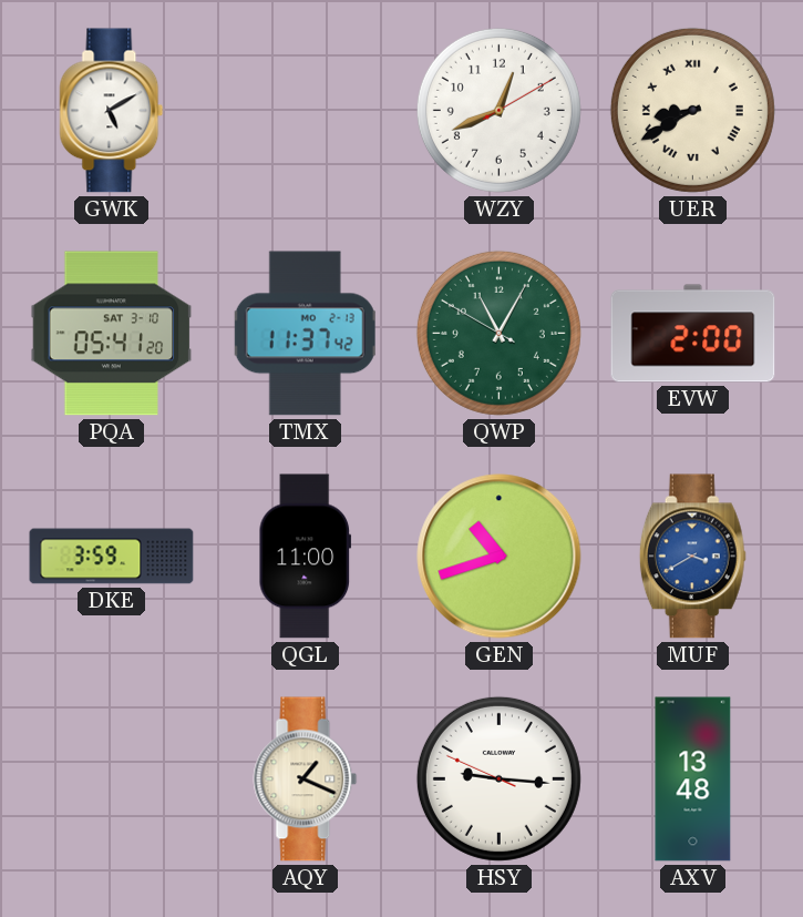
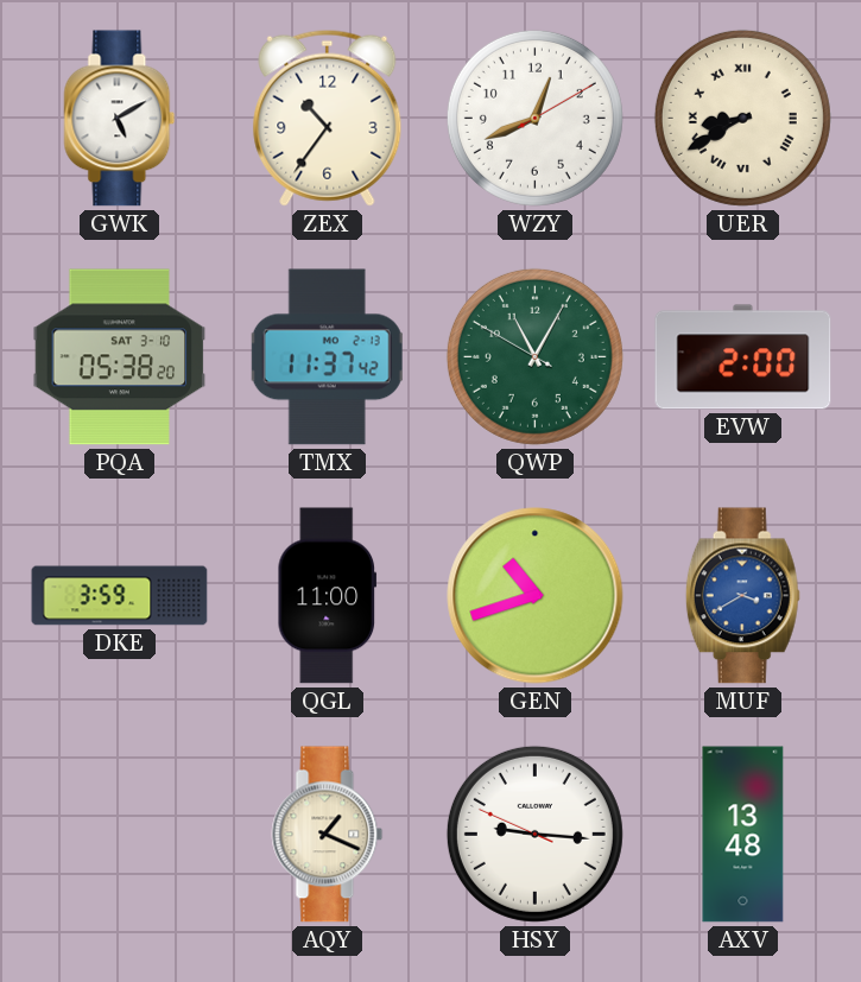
ZEX: none -> 10:36 (328, 118)
PQA: 05:41 -> 05:38 (120, 357)
